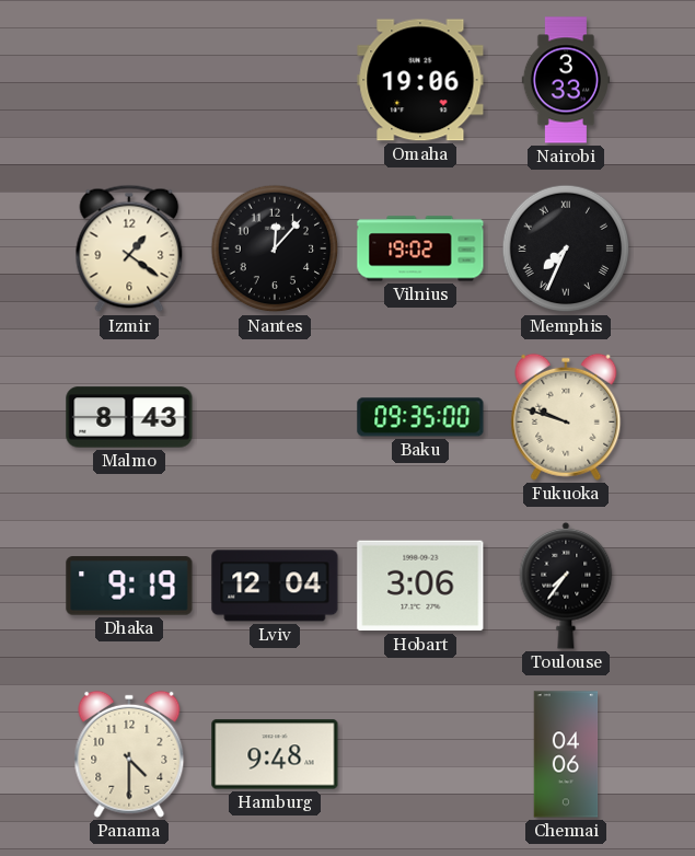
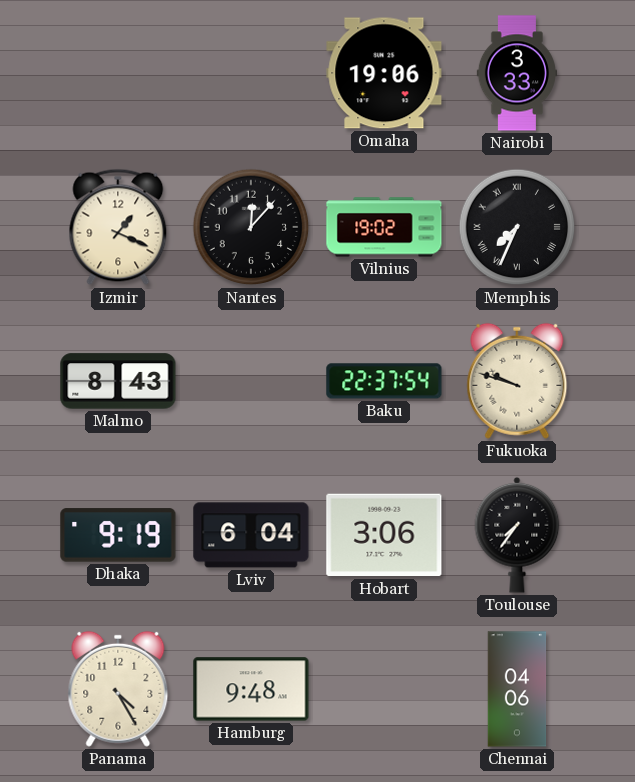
Izmir: 1:21 -> 1:19 (118, 227)
Baku: 09:35 -> 22:37 (384, 381)
Lviv: 12:04 -> 6:04 (251, 535)
Panama: 4:30 -> 4:25 (118, 689)
